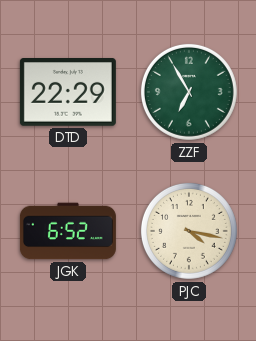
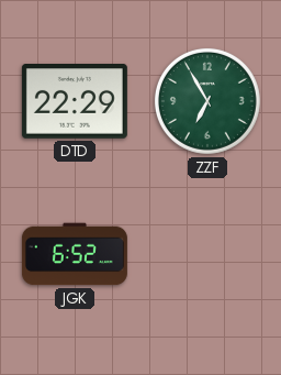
PJC: 4:17 -> none (189, 231)
